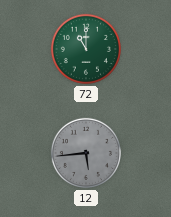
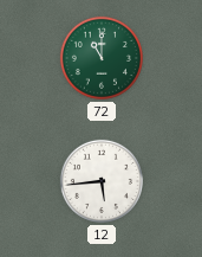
12 dial: grey -> white (102, 181)
